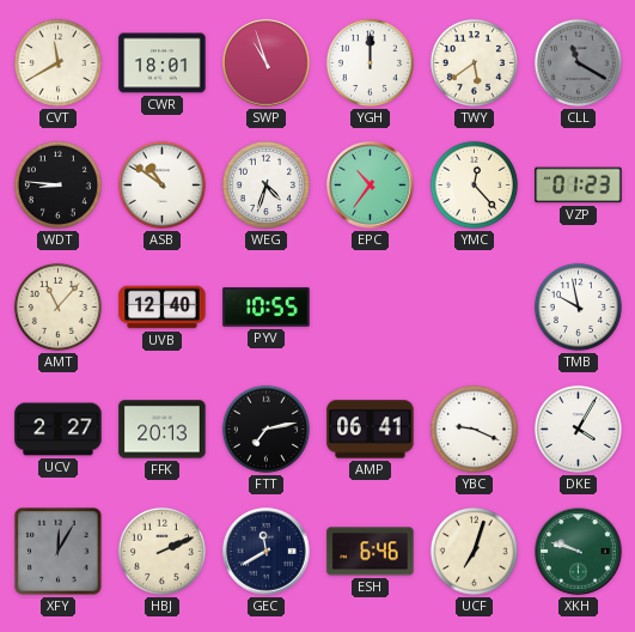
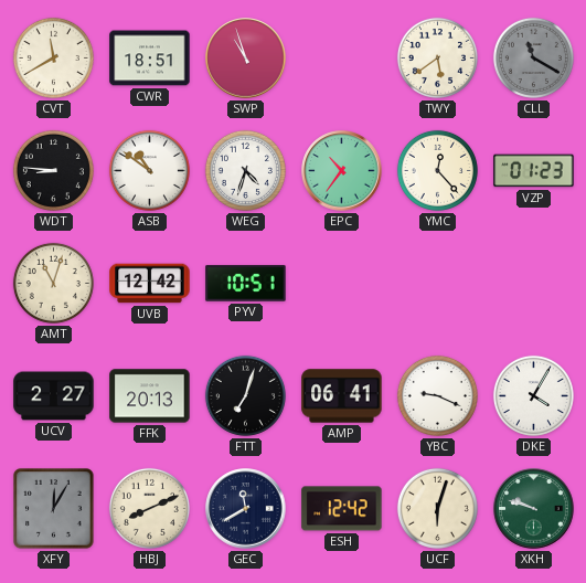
CWR: 18:01 -> 18:51 (150, 59)
YGH: 12:00 -> none (370, 62)
AMT: 11:07 -> 11:03 (53, 283)
UVB: 12:40 -> 12:42 (150, 284)
PYV: 10:55 -> 10:51 (246, 284)
TMB: 9:58 -> none (578, 306)
FTT: 7:13 -> 7:03 (245, 395)
HBJ: 2:11 -> 8:11 (149, 508)
ESH: 6:46 -> 12:42 (342, 509)
UCF: 7:03 -> 6:03 (437, 508)
